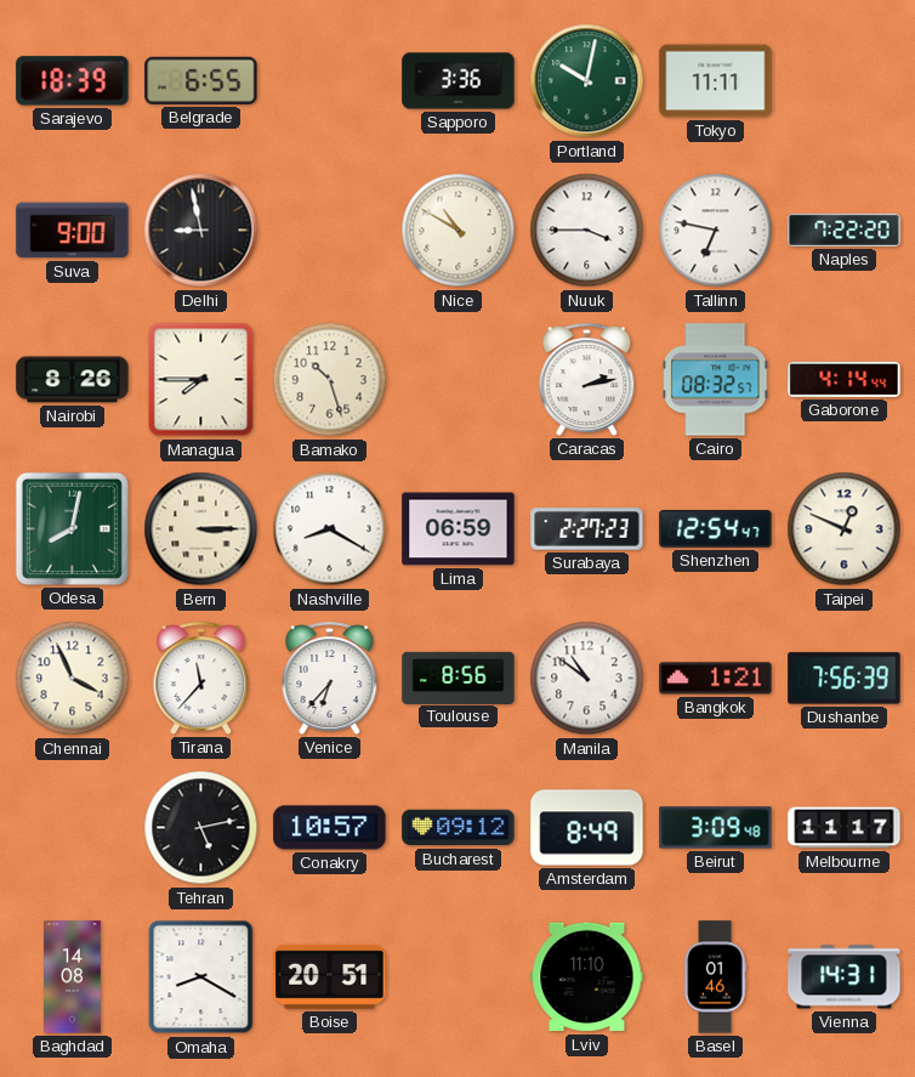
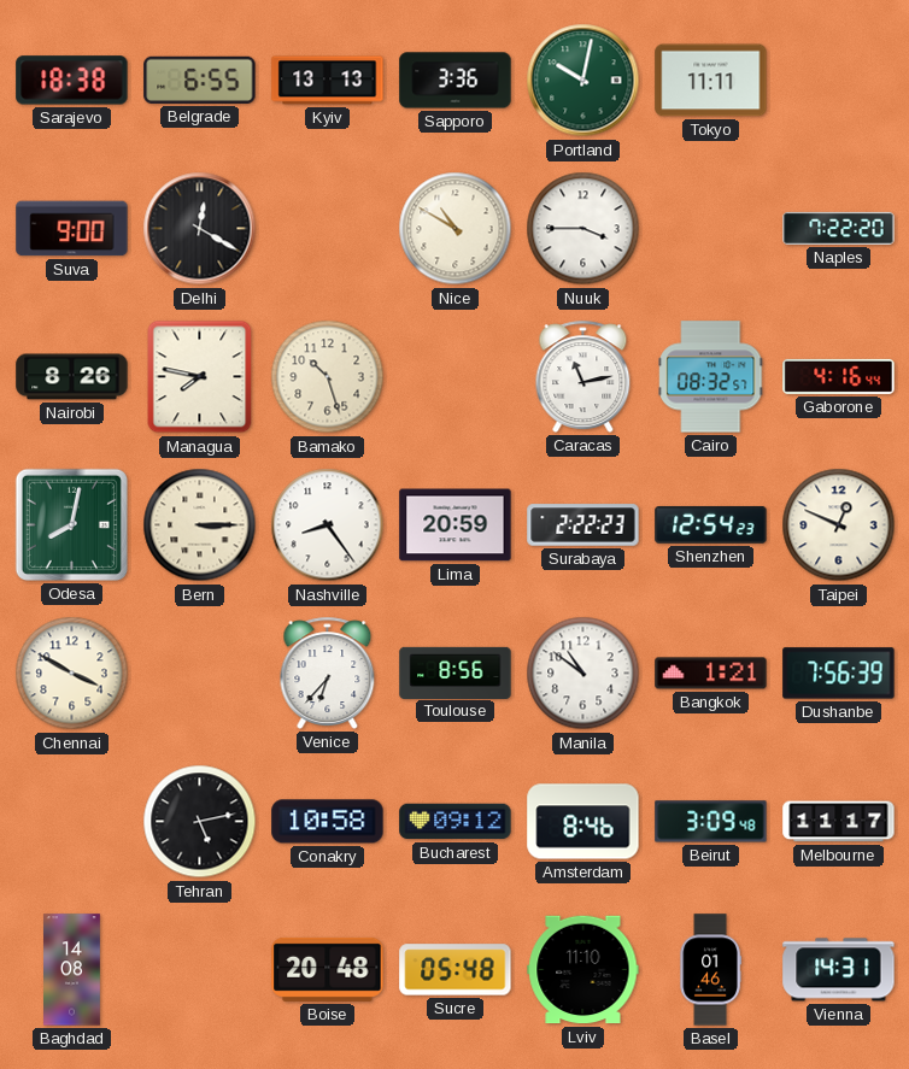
Sarajevo: 18:39 -> 18:38 (72, 81)
Kyiv: none -> 13:13 (328, 81)
Delhi: 8:58 -> 12:20 (200, 229)
Tallinn: 6:47 -> none (716, 231)
Managua: 7:45 -> 7:47 (200, 377)
Caracas: 2:13 -> 11:13 (583, 376)
Gaborone: 4:14 -> 4:16 (839, 376)
Nashville: 8:20 -> 8:24 (328, 525)
Lima: 06:59 -> 20:59 (456, 525)
Surabaya: 2:27 -> 2:22 (583, 525)
Shenzhen: 12:54:47 -> 12:54:23 (711, 525)
Chennai: 3:56 -> 3:50 (72, 674)
Tirana: 11:37 -> none (201, 678)
Conakry: 10:57 -> 10:58 (328, 822)
Amsterdam: 8:49 -> 8:46 (583, 822)
Omaha: 8:20 -> none (201, 977)
Boise: 20:51 -> 20:48 (328, 969)
Sucre: none -> 05:48 (456, 970)
